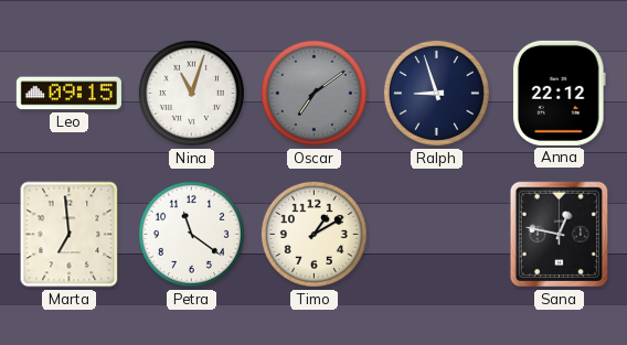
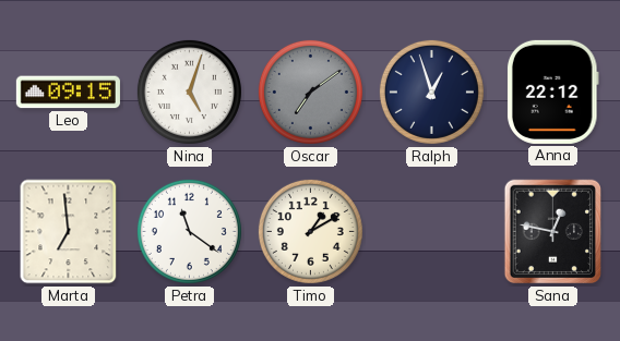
Nina: 11:03 -> 5:03 (189, 92)
Ralph: 8:57 -> 12:57 (431, 92)
